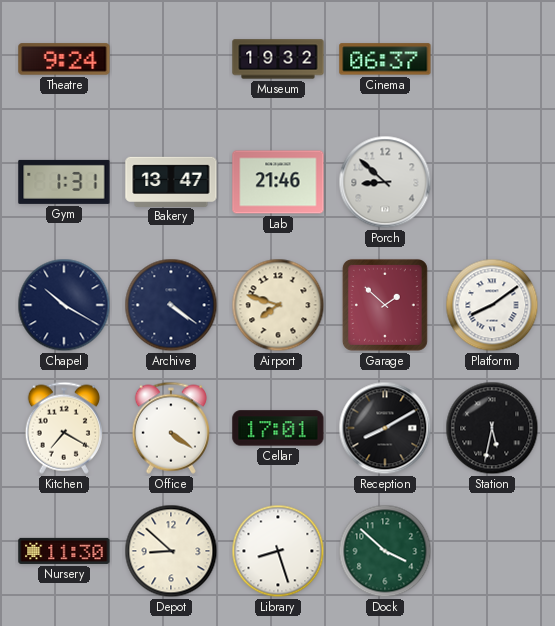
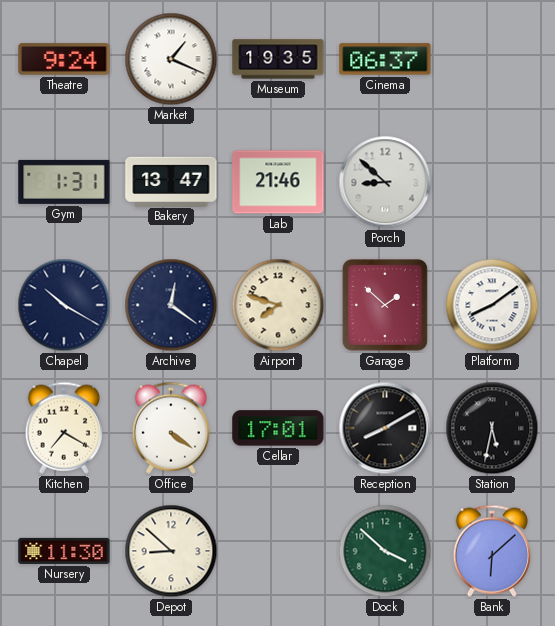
Market: none -> 1:19 (171, 59)
Museum: 19:32 -> 19:35 (278, 59)
Archive: 4:21 -> 12:21 (171, 305)
Library: 8:27 -> none (278, 551)
Bank: none -> 6:08 (491, 551)
